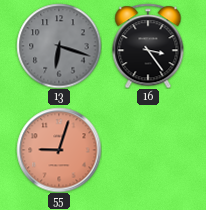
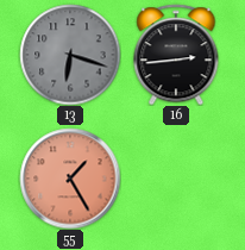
16: 3:24 -> 2:44 (176, 55)
55: 9:03 -> 1:25 (70, 179)
